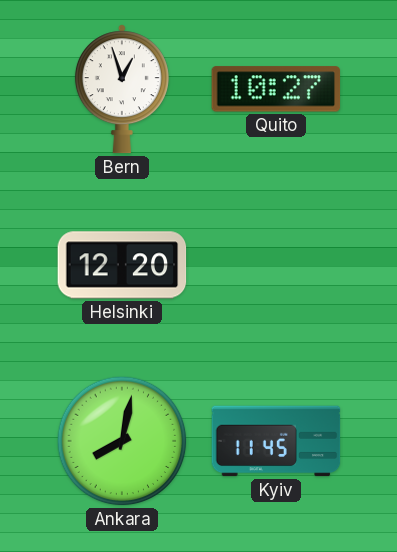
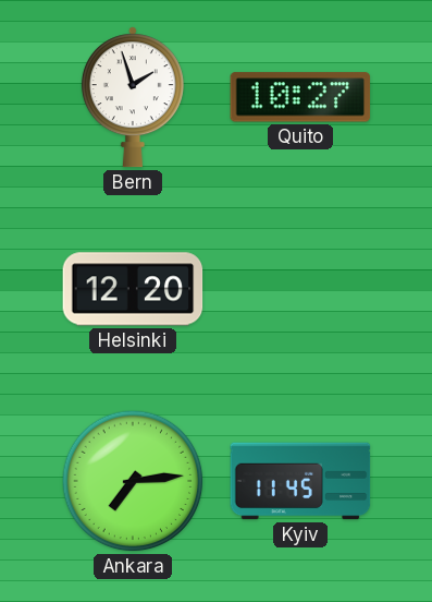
Bern: 12:57 -> 1:57 (133, 97)
Ankara: 8:02 -> 7:14 (133, 481)
